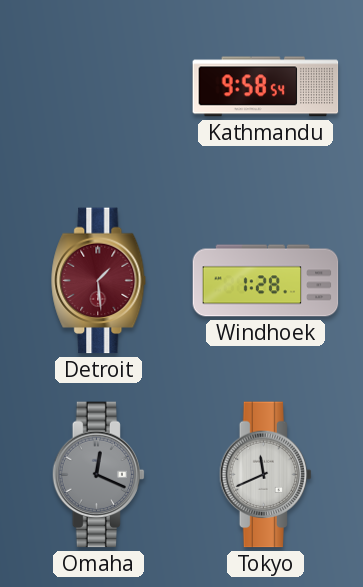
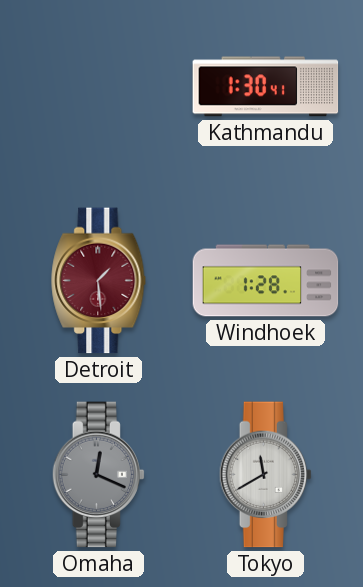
Kathmandu: 9:58 -> 1:30 (266, 87)
Tokyo: 11:41 -> 11:40 (266, 475)
